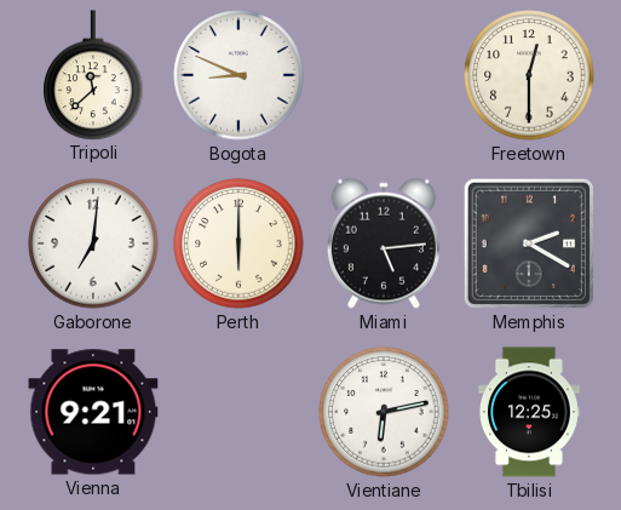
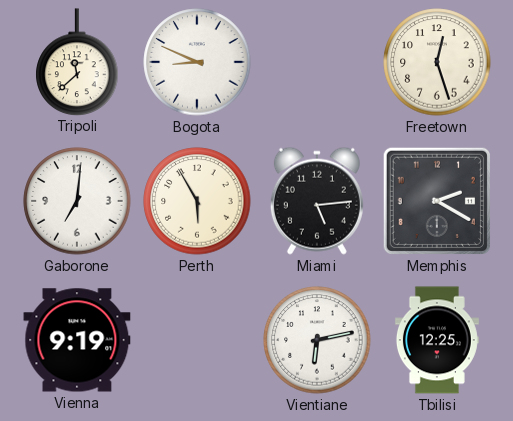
Freetown: 12:30 -> 12:27 (437, 62)
Perth: 6:00 -> 5:55 (197, 201)
Vienna: 9:21 -> 9:19 (77, 340)
